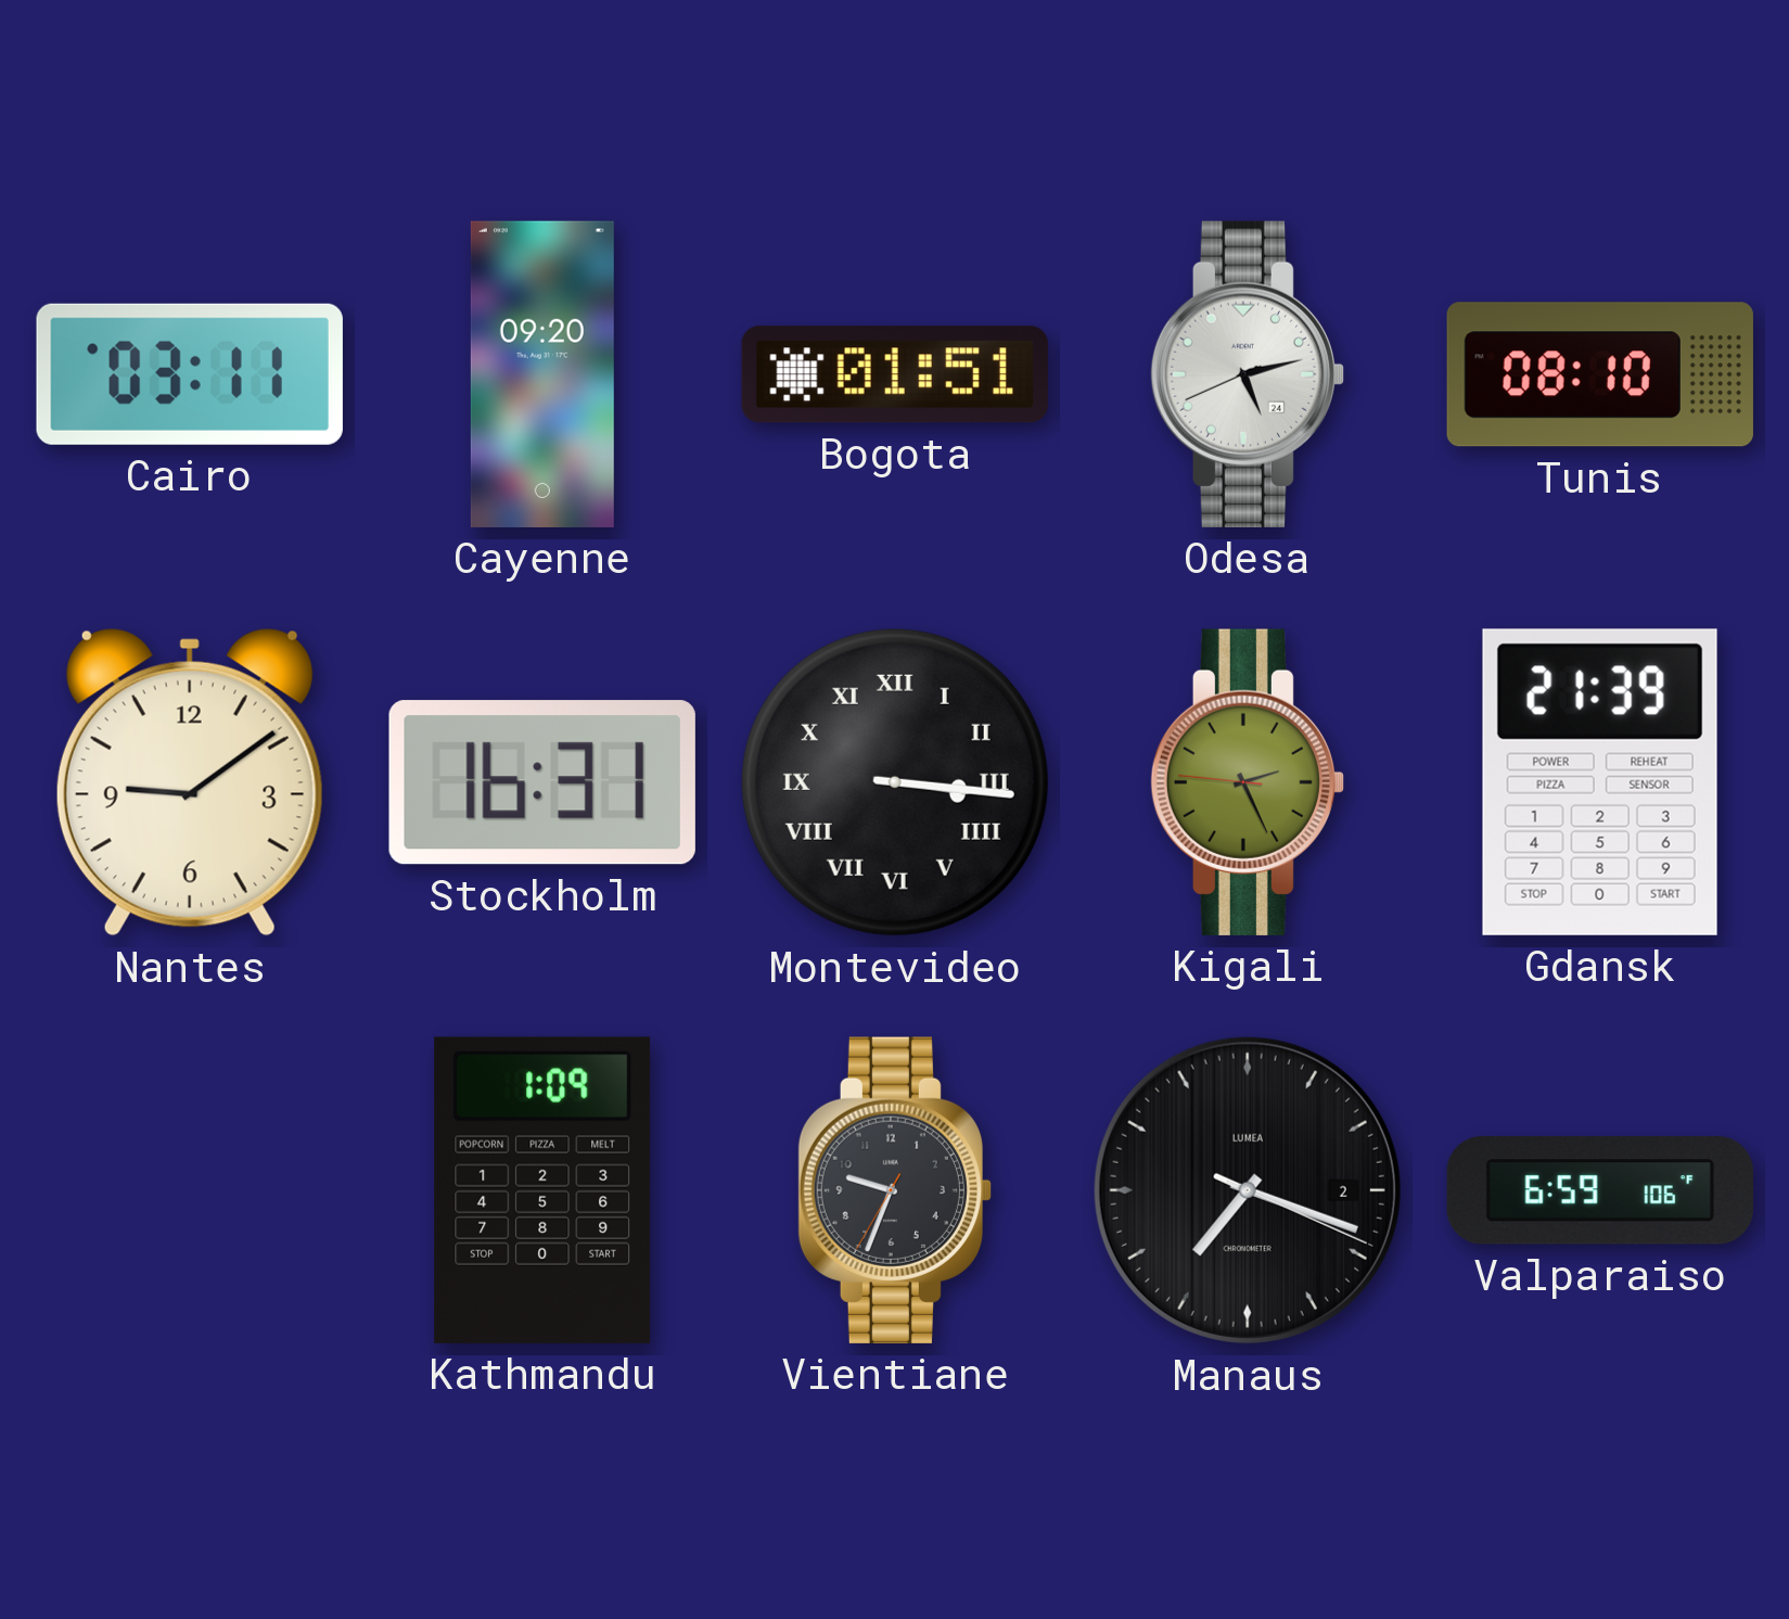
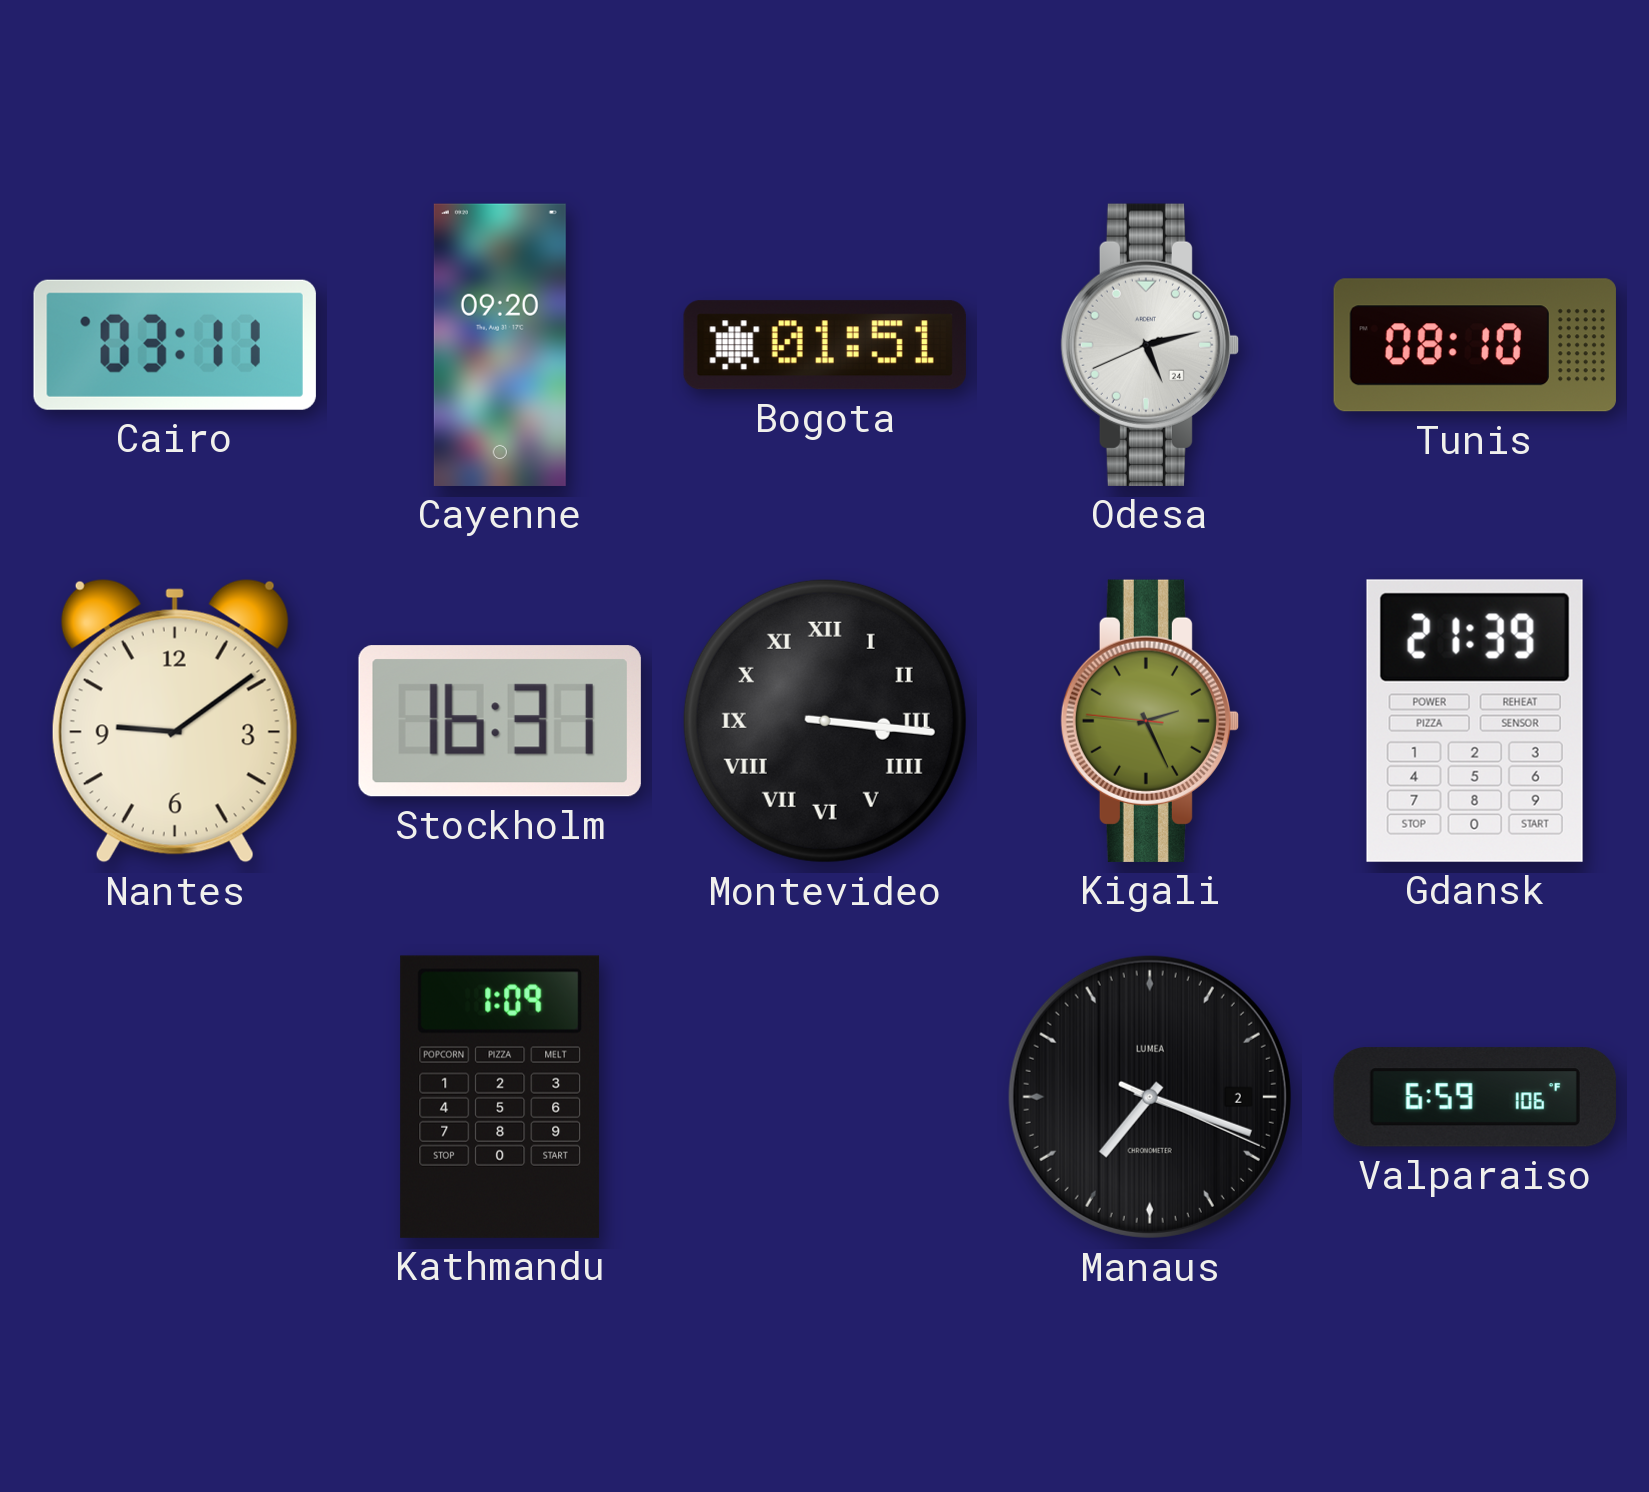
Vientiane: 9:33 -> none (895, 1190)
